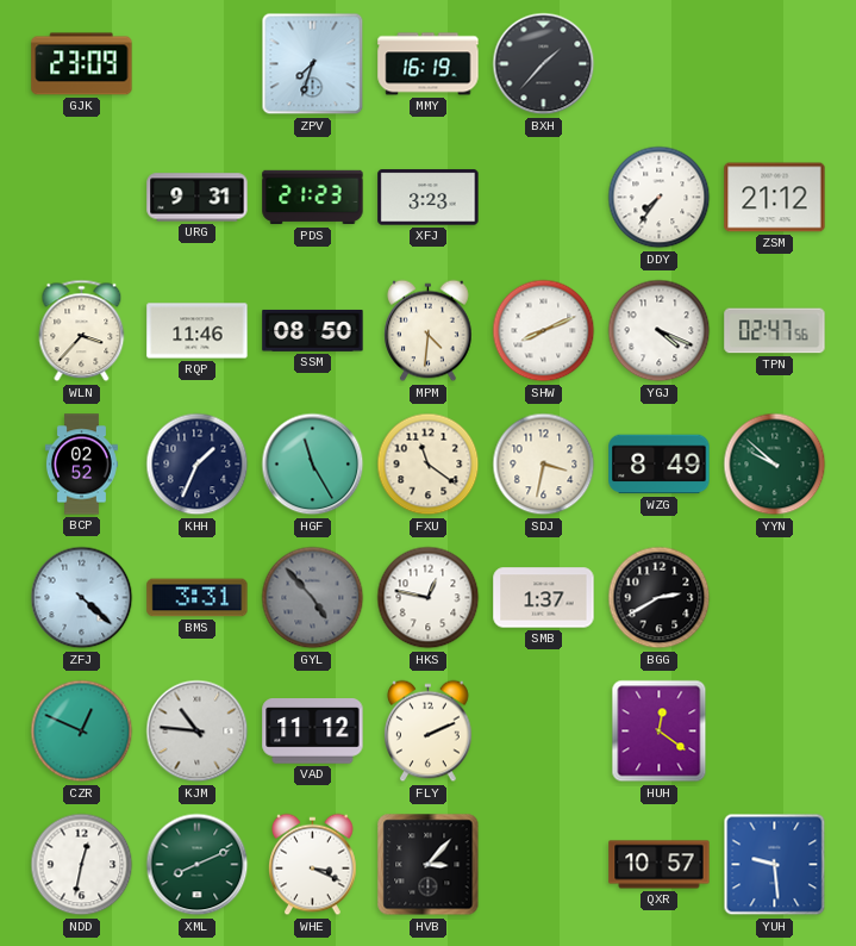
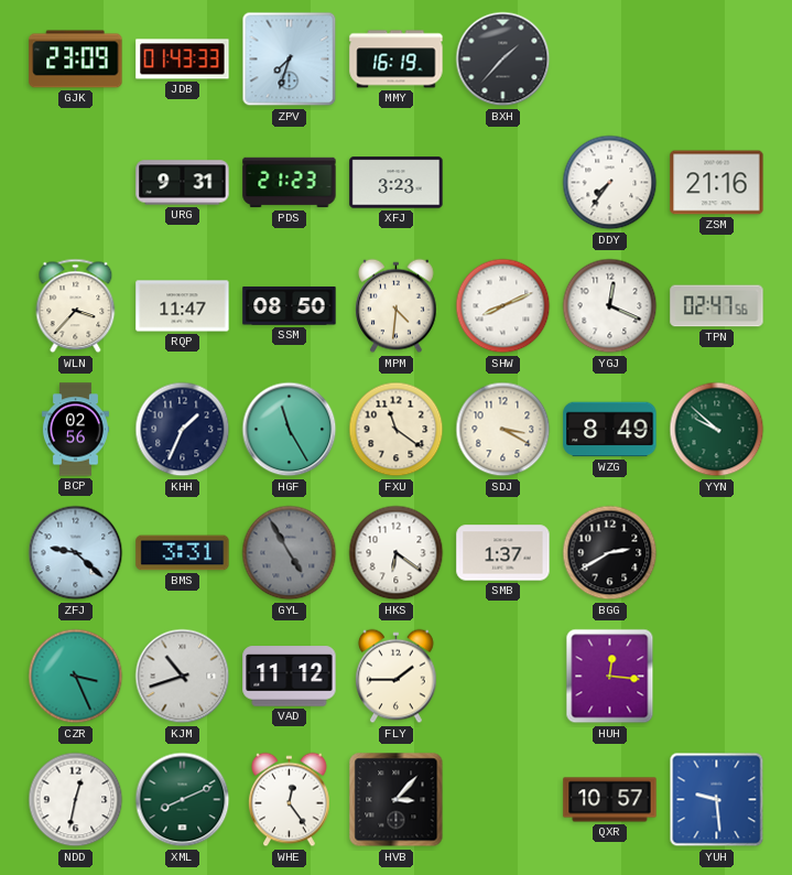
JDB: none -> 01:43 (183, 60)
ZSM: 21:12 -> 21:16 (717, 183)
RQP: 11:46 -> 11:47 (183, 306)
YGJ: 4:19 -> 12:19 (610, 306)
BCP: 02:52 -> 02:56 (75, 430)
SDJ: 3:32 -> 3:20 (503, 430)
ZFJ: 4:22 -> 9:22 (76, 553)
GYL: 4:53 -> 4:55 (290, 553)
HKS: 12:47 -> 6:21 (397, 553)
CZR: 12:49 -> 3:26 (76, 677)
KJM: 10:46 -> 10:42 (183, 677)
FLY: 2:11 -> 1:45 (397, 677)
HUH: 12:21 -> 12:16 (610, 677)
WHE: 3:19 -> 12:24 (290, 800)
